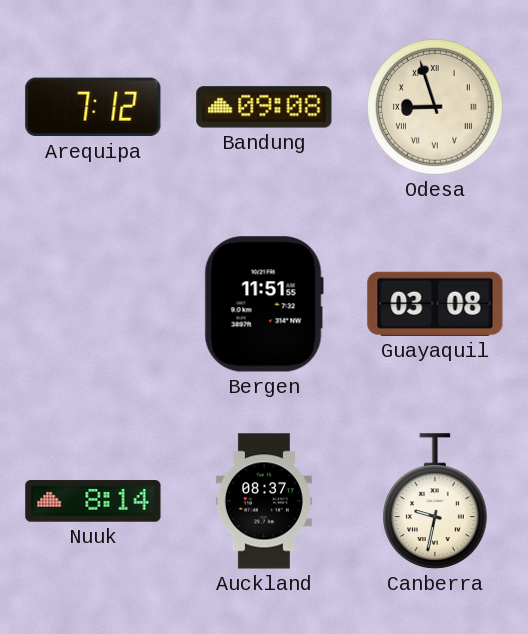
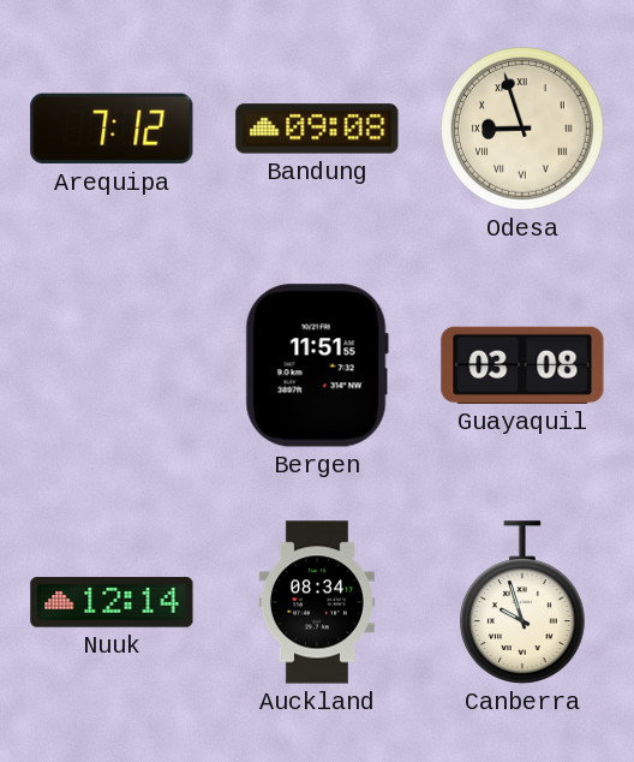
Nuuk: 8:14 -> 12:14 (112, 602)
Auckland: 08:37 -> 08:34 (317, 602)
Canberra: 9:32 -> 9:57 (522, 602)
